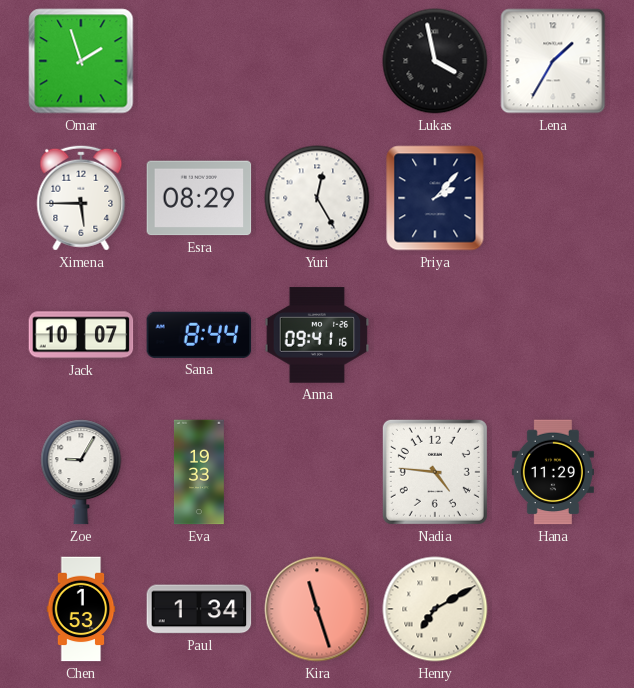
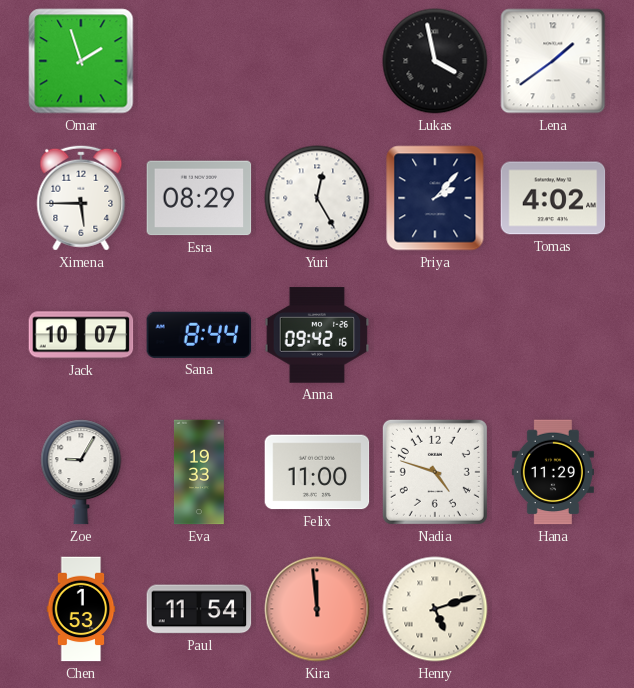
Lena: 1:35 -> 1:39 (553, 61)
Tomas: none -> 4:02 (553, 198)
Anna: 09:41 -> 09:42 (317, 335)
Felix: none -> 11:00 (317, 472)
Nadia: 4:46 -> 4:48 (435, 472)
Paul: 1:34 -> 11:54 (199, 609)
Kira: 11:27 -> 11:59 (317, 609)
Henry: 7:10 -> 5:12 (435, 609)
